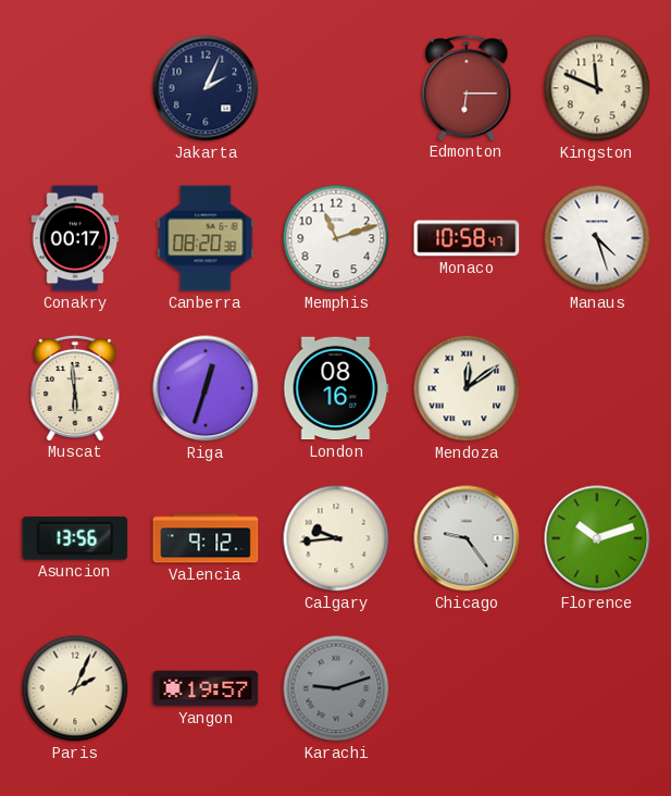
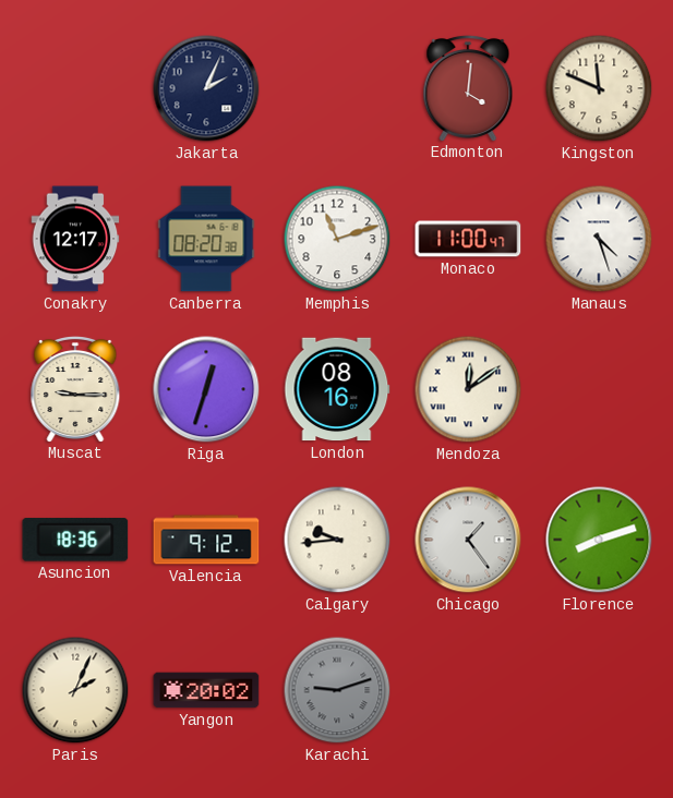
Edmonton: 6:15 -> 4:01 (468, 87)
Conakry: 00:17 -> 12:17 (75, 239)
Monaco: 10:58 -> 11:00 (468, 239)
Muscat: 5:59 -> 9:15 (75, 388)
Asuncion: 13:56 -> 18:36 (75, 540)
Chicago: 9:24 -> 1:24 (468, 540)
Florence: 10:12 -> 8:12 (599, 540)
Yangon: 19:57 -> 20:02 (206, 690)
